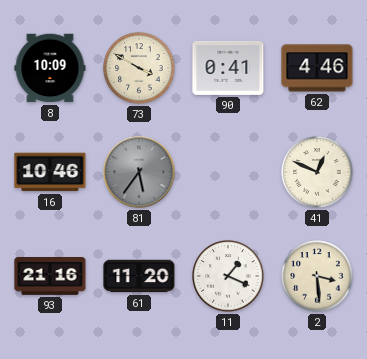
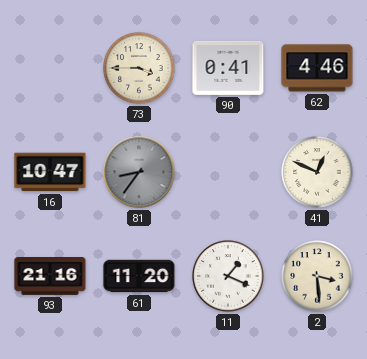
8: 10:09 -> none (50, 68)
73: 3:50 -> 3:45 (139, 68)
16: 10:46 -> 10:47 (50, 172)
81: 5:36 -> 8:36 (139, 172)
